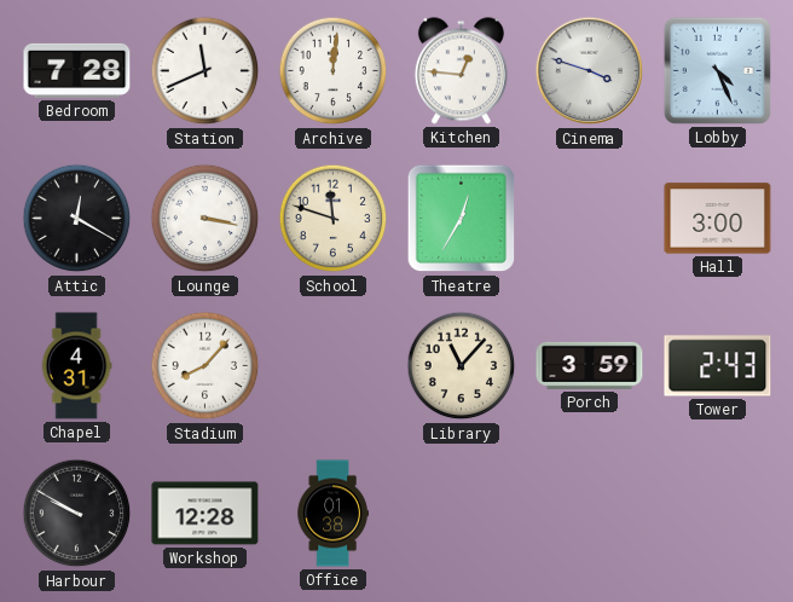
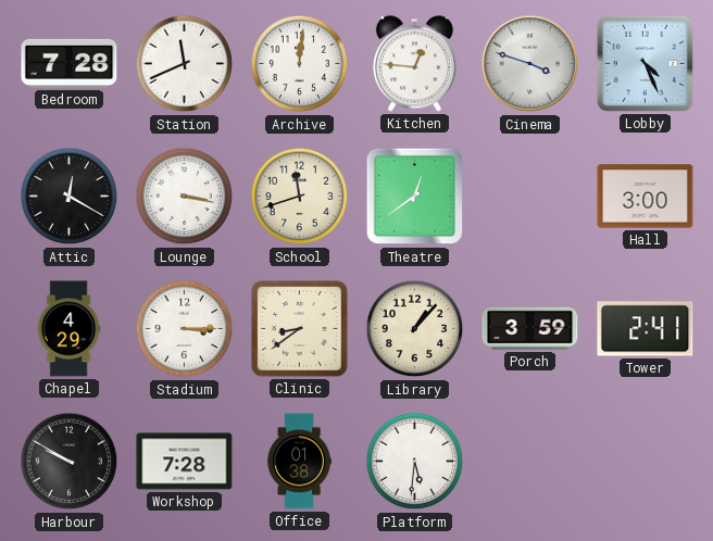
School: 11:48 -> 11:42 (300, 197)
Theatre: 12:35 -> 12:39 (415, 197)
Chapel: 4:31 -> 4:29 (68, 329)
Stadium: 8:07 -> 3:15 (185, 329)
Clinic: none -> 8:39 (300, 329)
Library: 11:07 -> 1:07 (415, 329)
Tower: 2:43 -> 2:41 (646, 329)
Workshop: 12:28 -> 7:28 (185, 462)
Platform: none -> 5:31 (415, 462)
